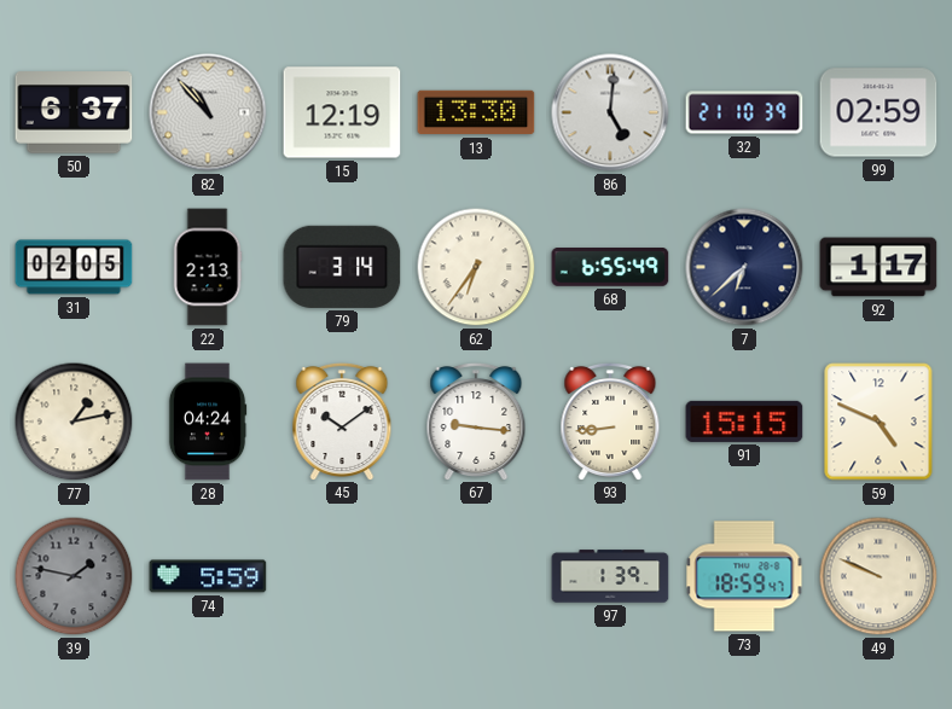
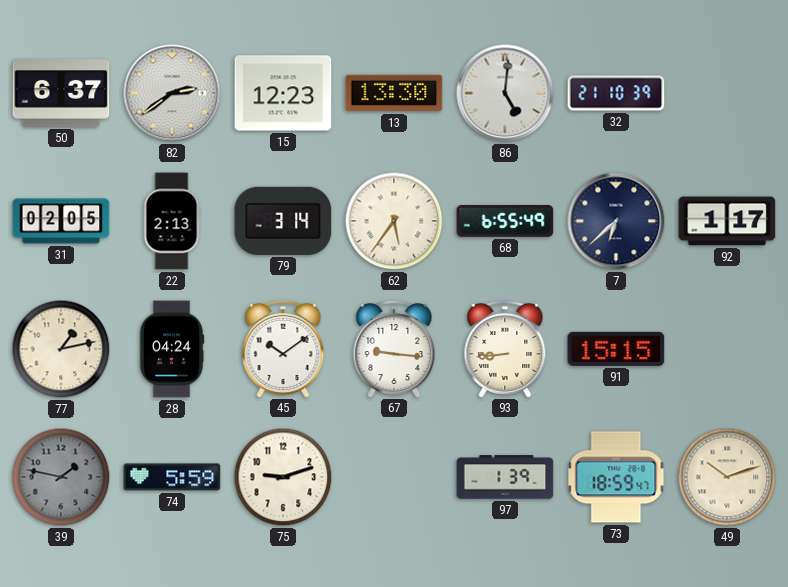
82: 10:53 -> 2:39 (172, 93)
15: 12:19 -> 12:23 (283, 93)
99: 02:59 -> none (878, 112)
62: 6:36 -> 5:36 (394, 221)
59: 4:49 -> none (878, 422)
75: none -> 9:12 (283, 477)
49: 9:49 -> 10:12 (727, 477)
